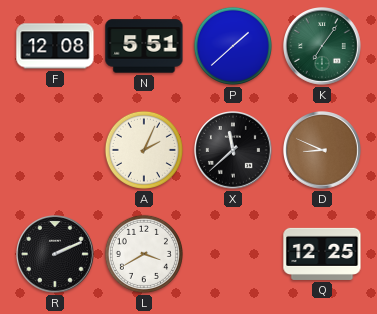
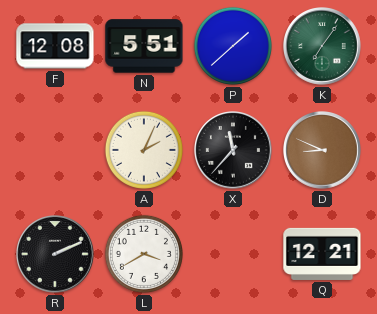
X: 11:38 -> 11:37 (234, 151)
Q: 12:25 -> 12:21 (322, 254)
